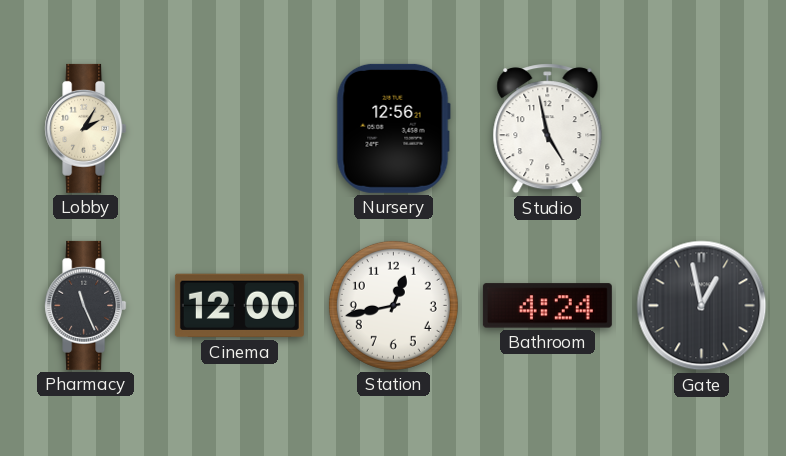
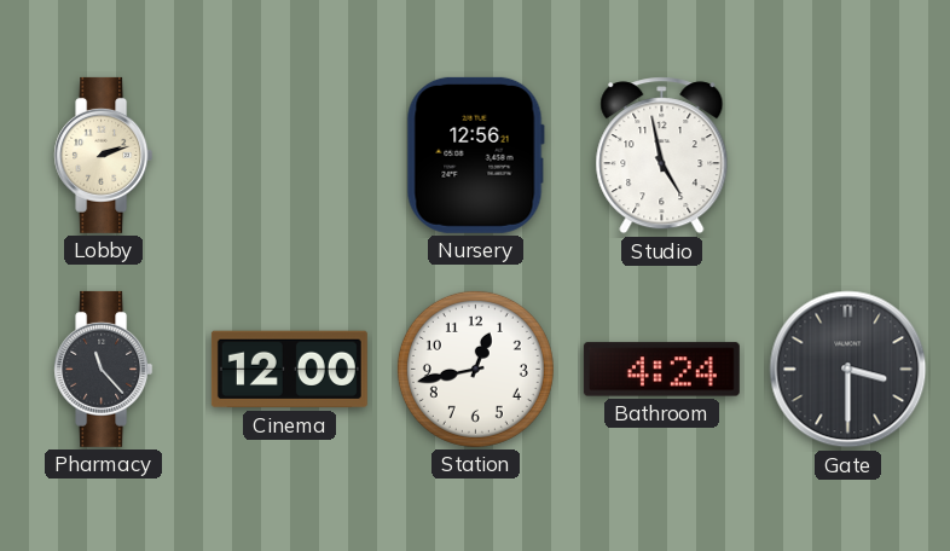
Lobby: 2:05 -> 2:12 (104, 155)
Pharmacy: 11:26 -> 11:23 (104, 369)
Gate: 12:58 -> 3:30 (848, 370)
